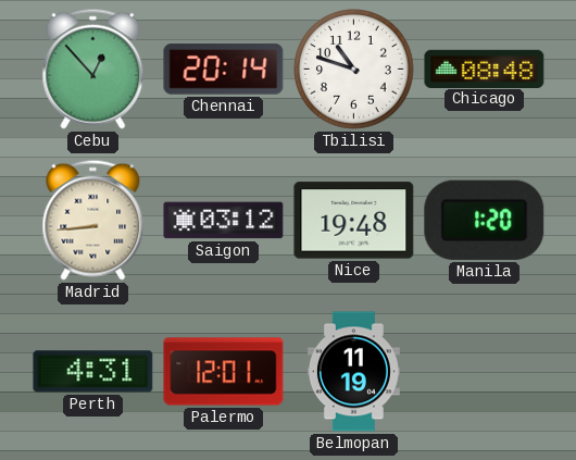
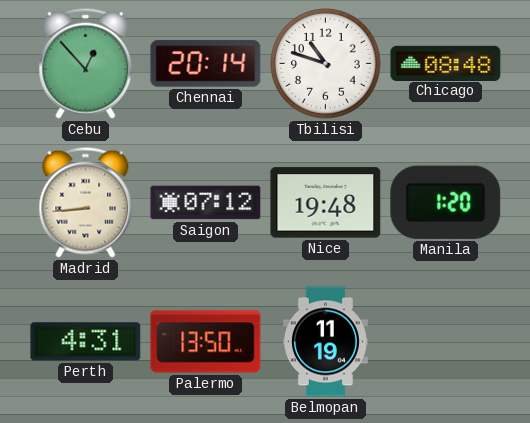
Saigon: 03:12 -> 07:12 (206, 203)
Palermo: 12:01 -> 13:50 (206, 342)
